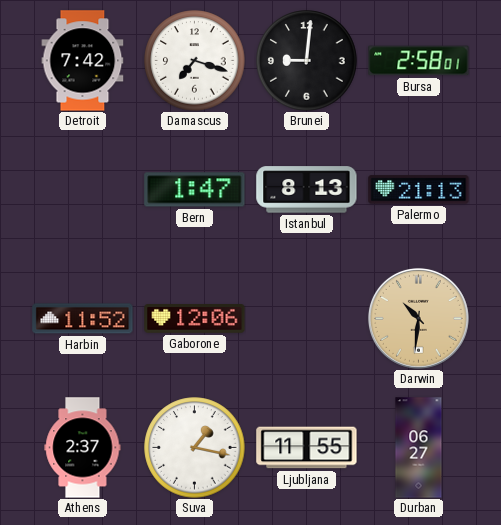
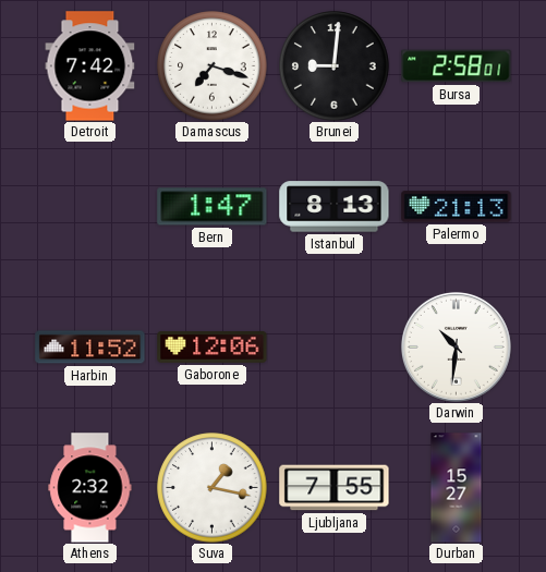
Darwin dial: champagne -> white (456, 346)
Athens: 2:37 -> 2:32 (90, 488)
Ljubljana: 11:55 -> 7:55 (335, 488)
Durban: 06:27 -> 15:27 (457, 488)
